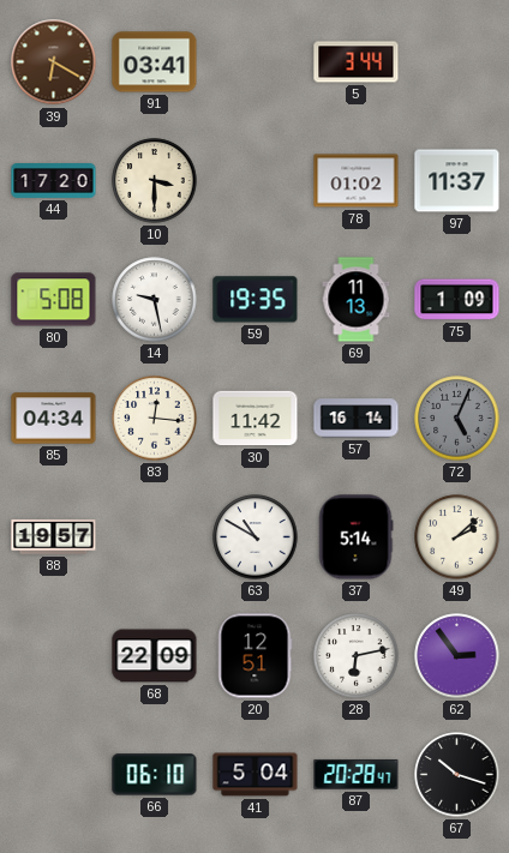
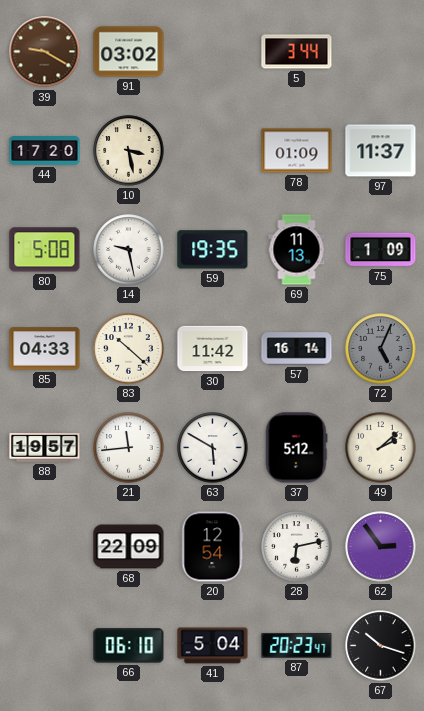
39: 6:20 -> 9:20 (45, 52)
91: 03:41 -> 03:02 (129, 52)
10: 3:30 -> 3:28 (129, 151)
78: 01:02 -> 01:09 (297, 151)
85: 04:34 -> 04:33 (45, 349)
83: 12:16 -> 10:22 (129, 349)
21: none -> 11:44 (129, 448)
63: 10:50 -> 5:50 (213, 448)
37: 5:14 -> 5:12 (296, 448)
20: 12:51 -> 12:54 (212, 547)
87: 20:28 -> 20:23 (297, 645)
